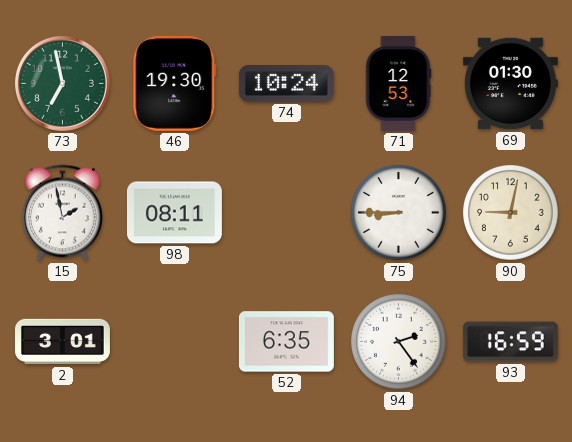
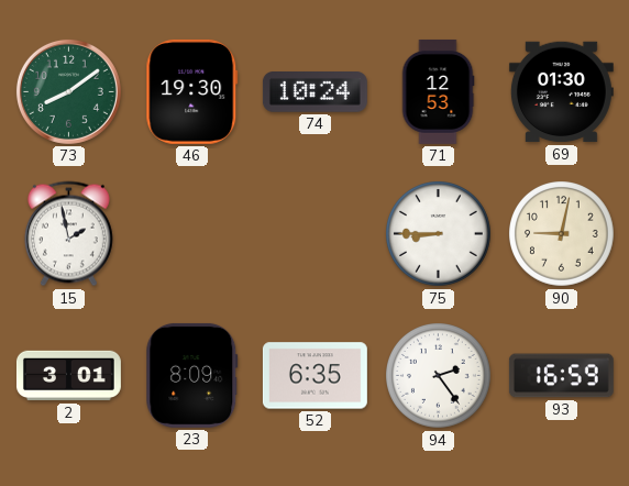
73: 6:58 -> 8:09 (68, 91)
98: 08:11 -> none (174, 213)
23: none -> 8:09 (192, 375)
